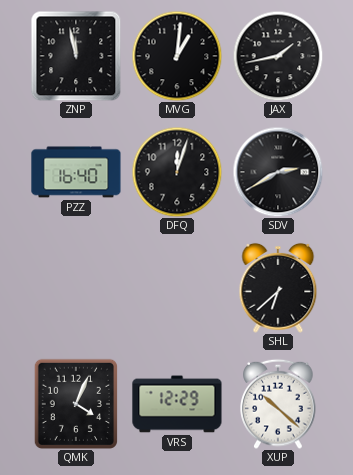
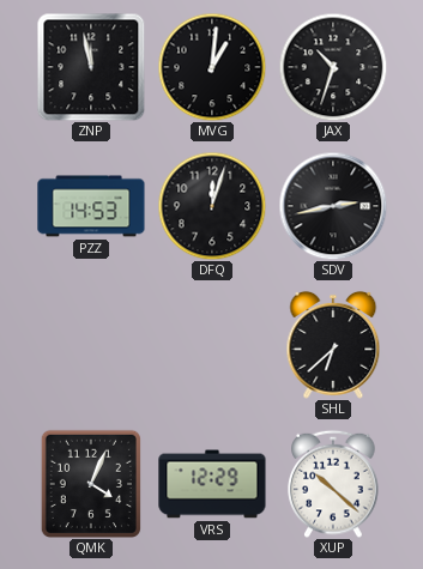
JAX: 1:43 -> 10:33 (333, 67)
PZZ: 16:40 -> 14:53 (91, 206)
SDV: 2:40 -> 2:43 (333, 206)
